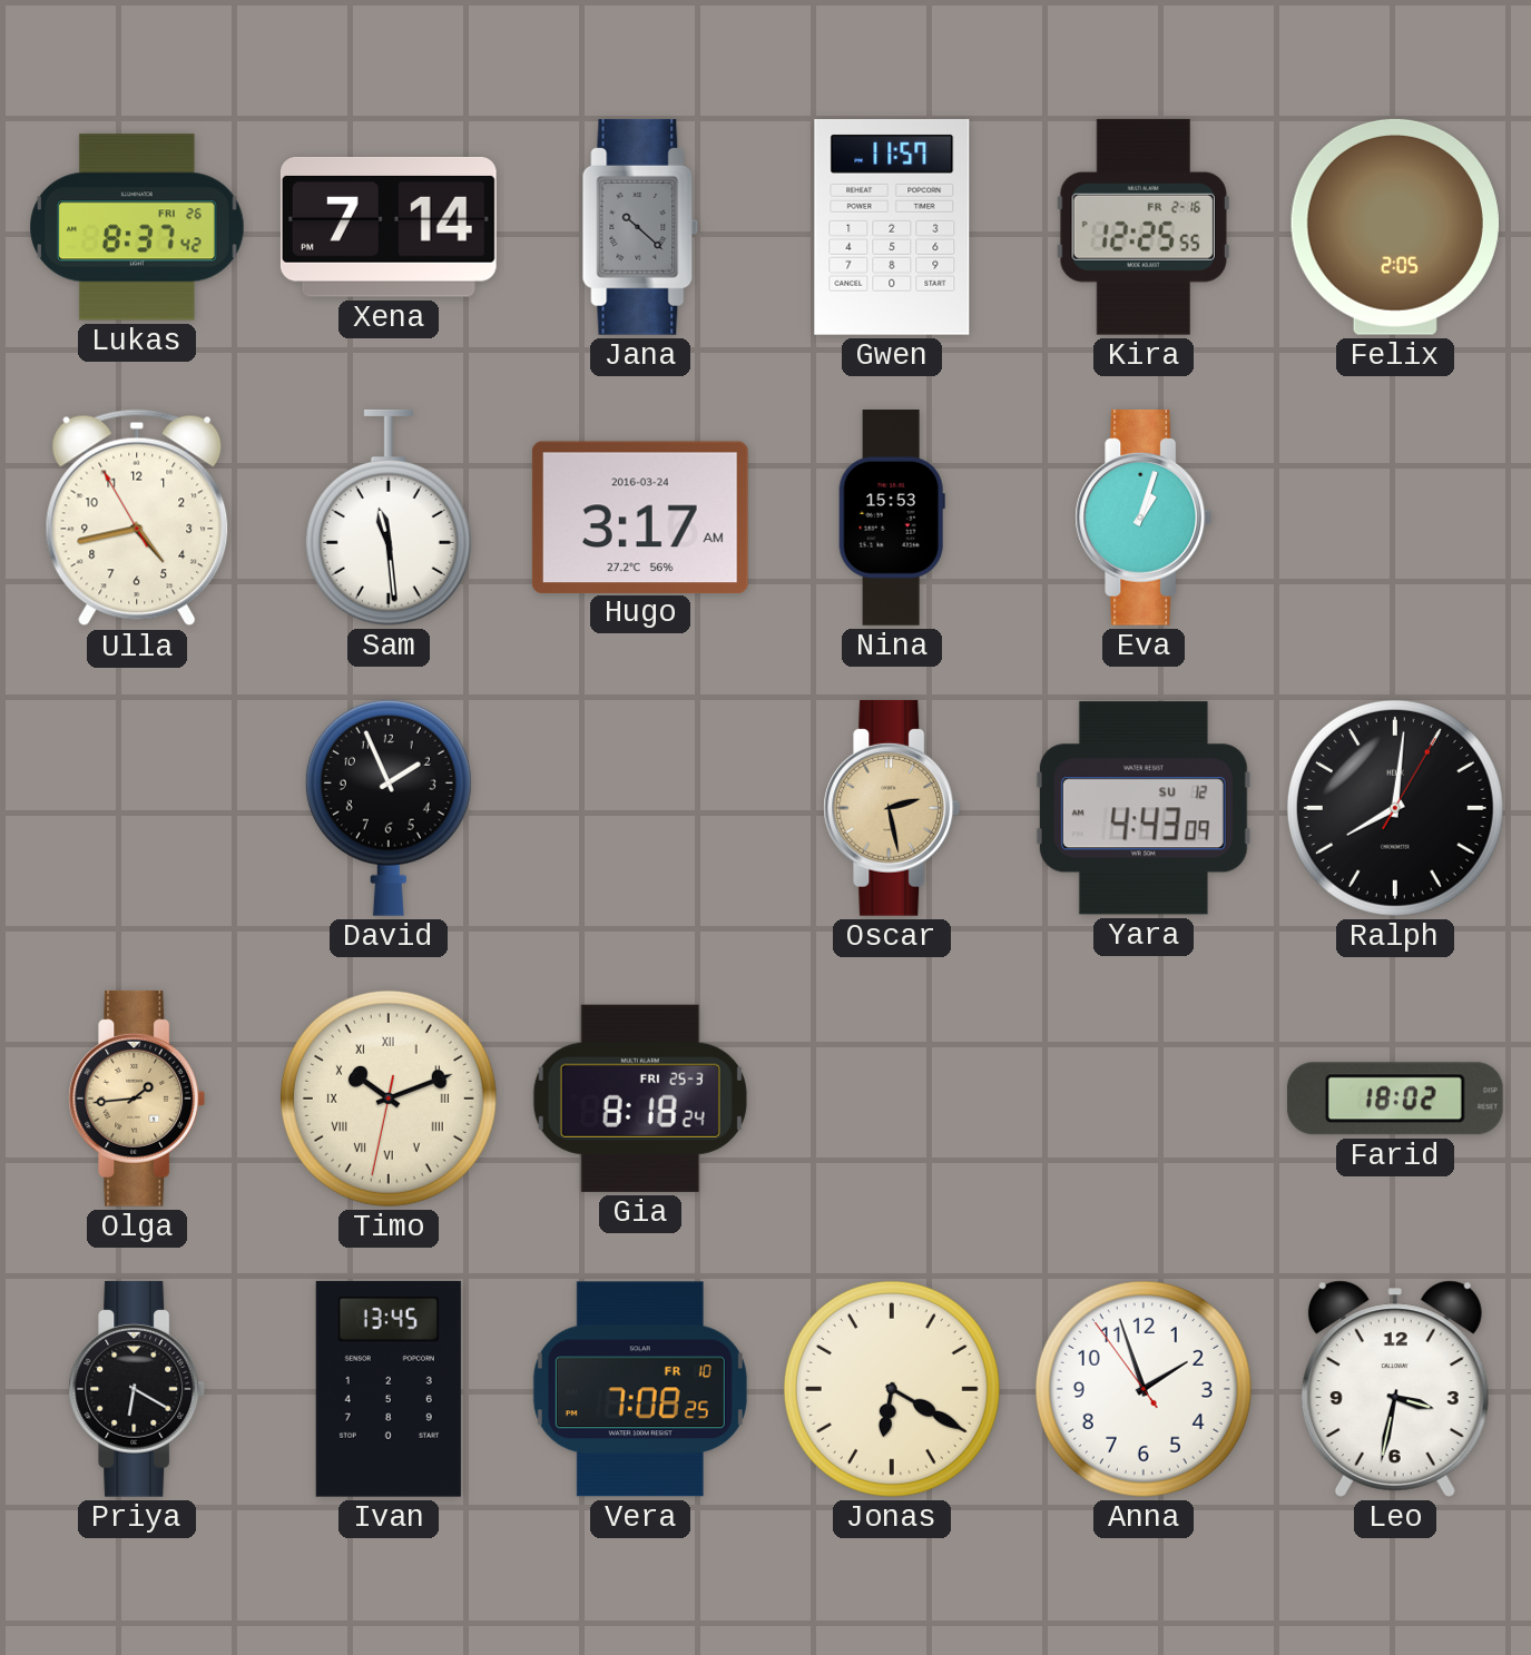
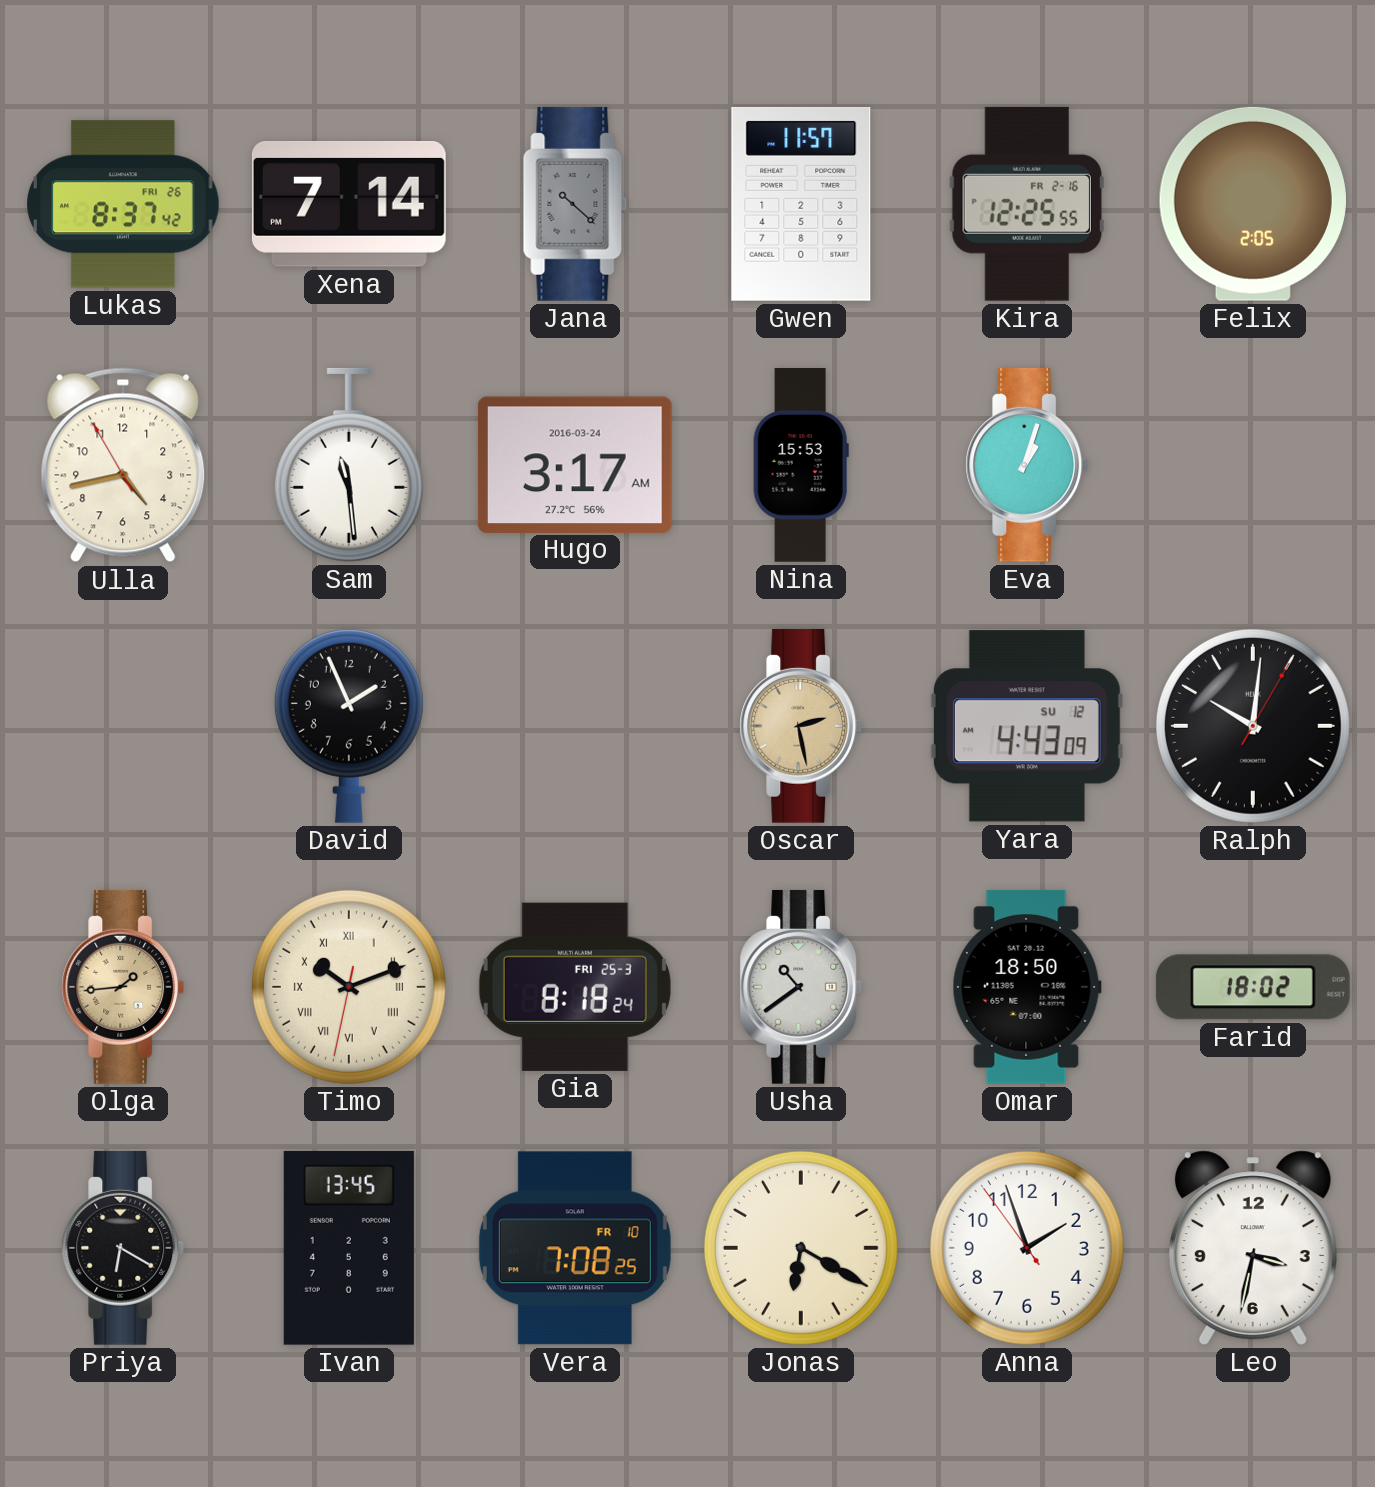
Ralph: 8:01 -> 10:01 (1253, 726)
Usha: none -> 10:39 (801, 987)
Omar: none -> 18:50 (1027, 987)
